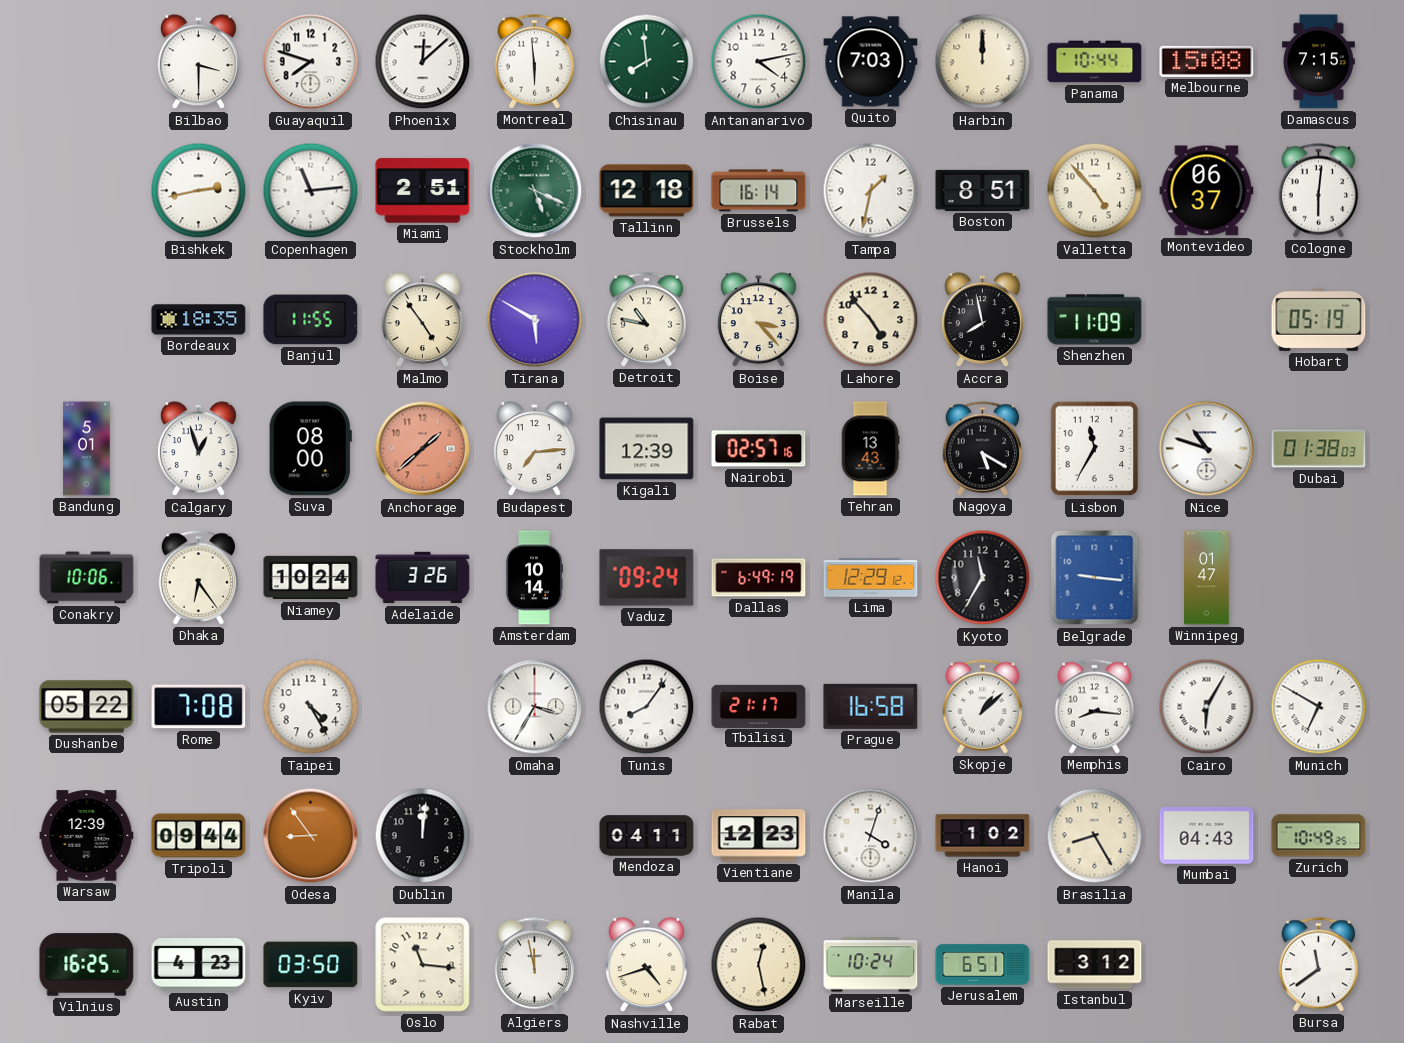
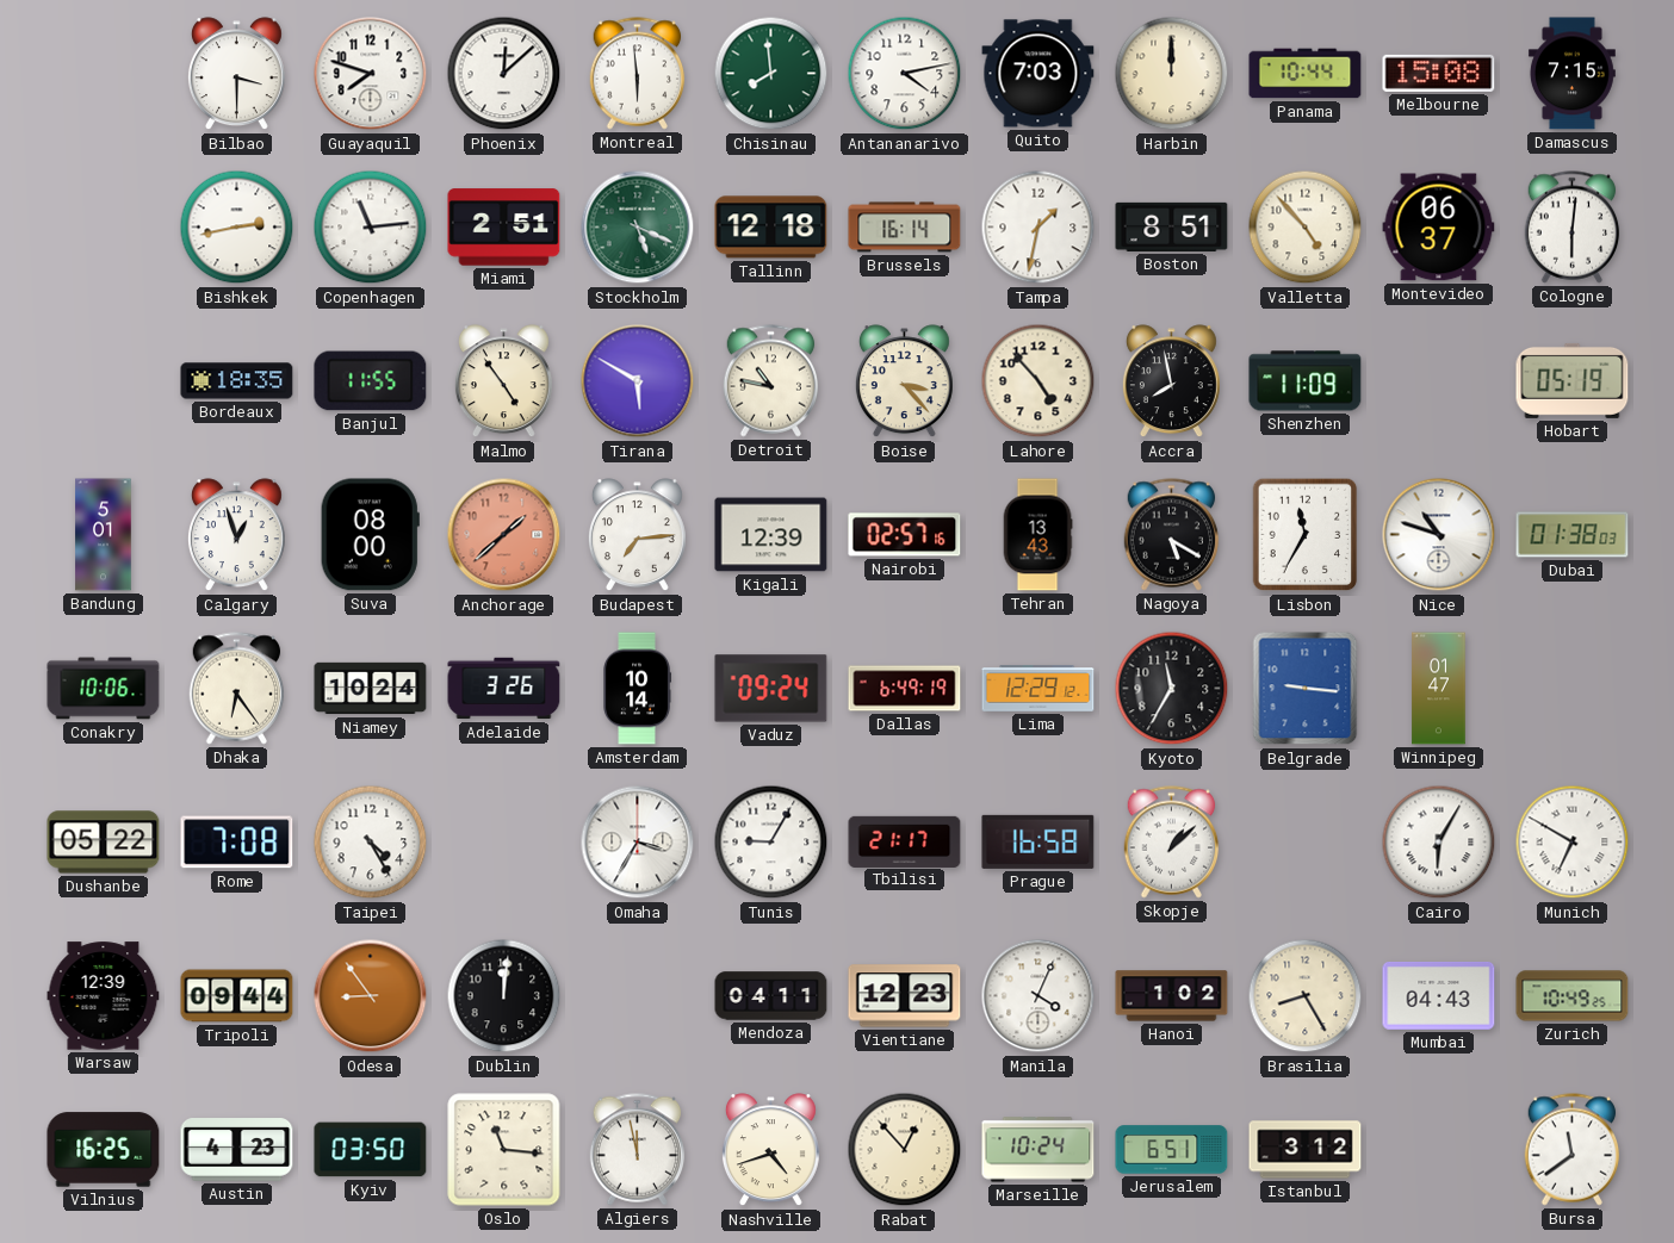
Tunis: 8:06 -> 9:05 (771, 843)
Memphis: 8:16 -> none (1095, 707)
Manila: 4:03 -> 4:04 (1038, 996)
Rabat: 12:28 -> 12:53 (905, 1150)
